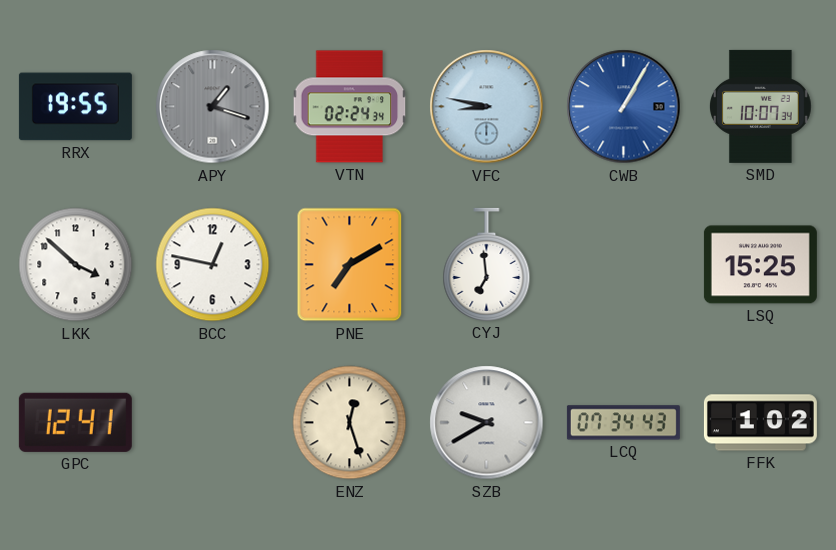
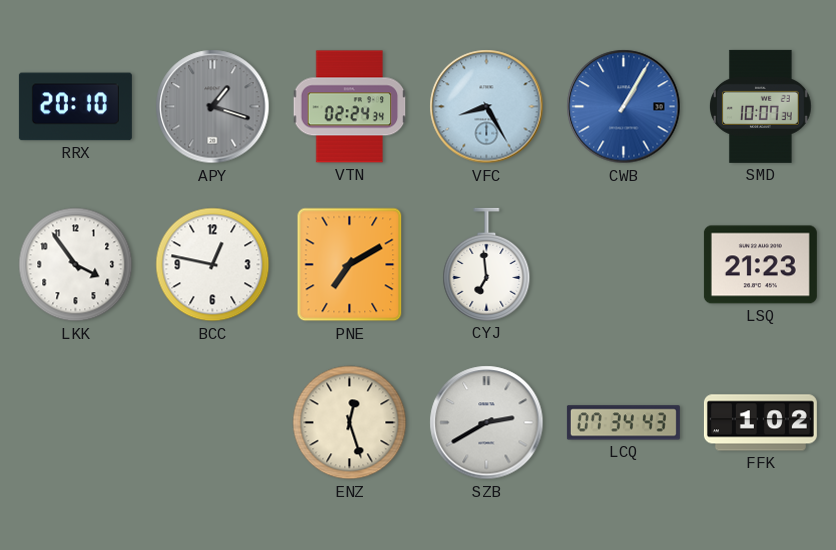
RRX: 19:55 -> 20:10 (75, 107)
VFC: 8:47 -> 8:25 (487, 107)
LKK: 3:52 -> 3:54 (76, 265)
LSQ: 15:25 -> 21:23 (760, 265)
GPC: 12:41 -> none (75, 422)
SZB: 9:40 -> 2:40 (487, 423)
